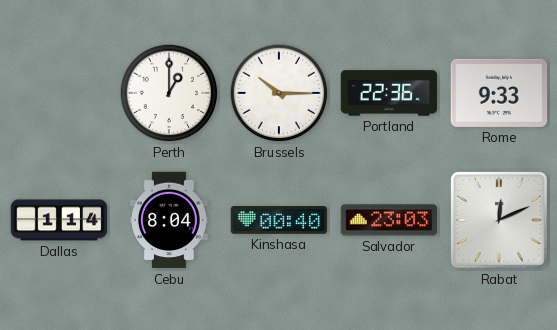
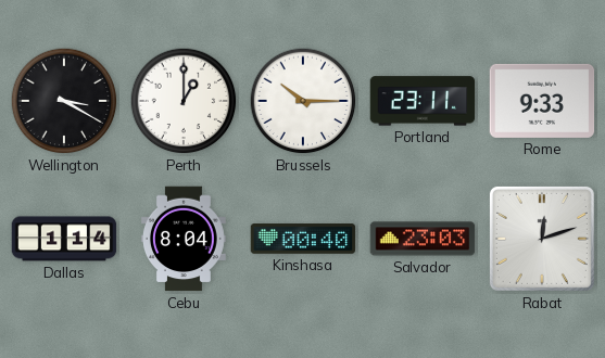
Wellington: none -> 3:20 (64, 101)
Portland: 22:36 -> 23:11 (423, 101)
Rabat: 12:11 -> 12:12 (542, 239)
